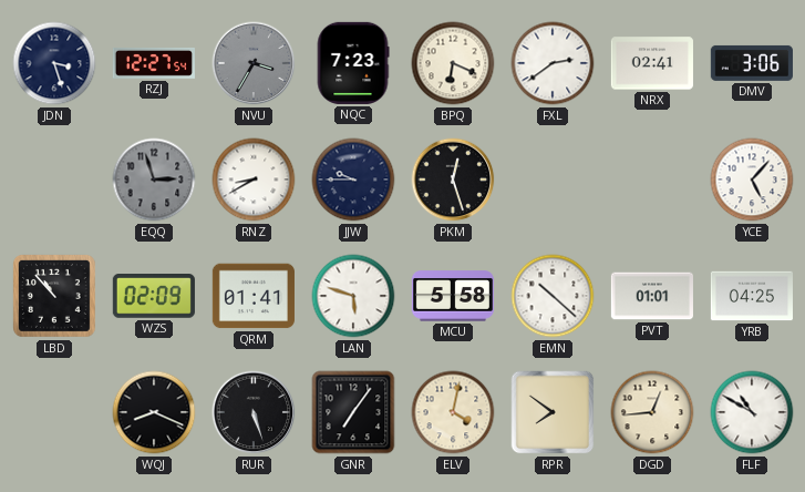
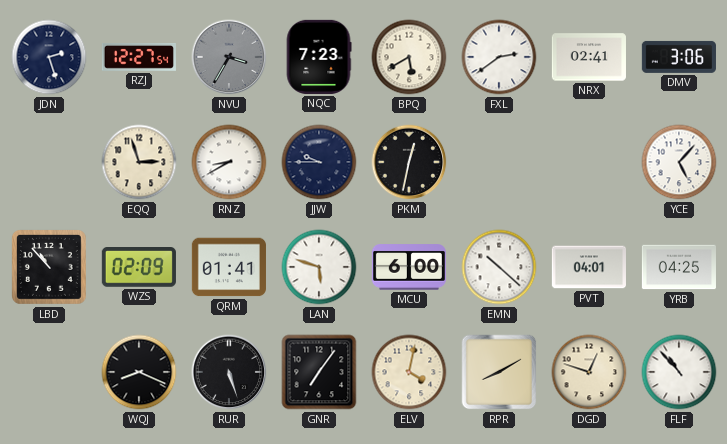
JDN: 3:27 -> 2:27 (49, 57)
BPQ: 6:19 -> 5:40 (409, 57)
EQQ dial: grey -> cream (139, 162)
PKM: 12:27 -> 12:32 (409, 162)
MCU: 5:58 -> 6:00 (409, 267)
PVT: 01:01 -> 04:01 (589, 267)
RPR: 7:51 -> 8:10 (499, 372)
DGD: 12:44 -> 12:48 (589, 372)
FLF: 10:50 -> 10:53 (679, 372)
